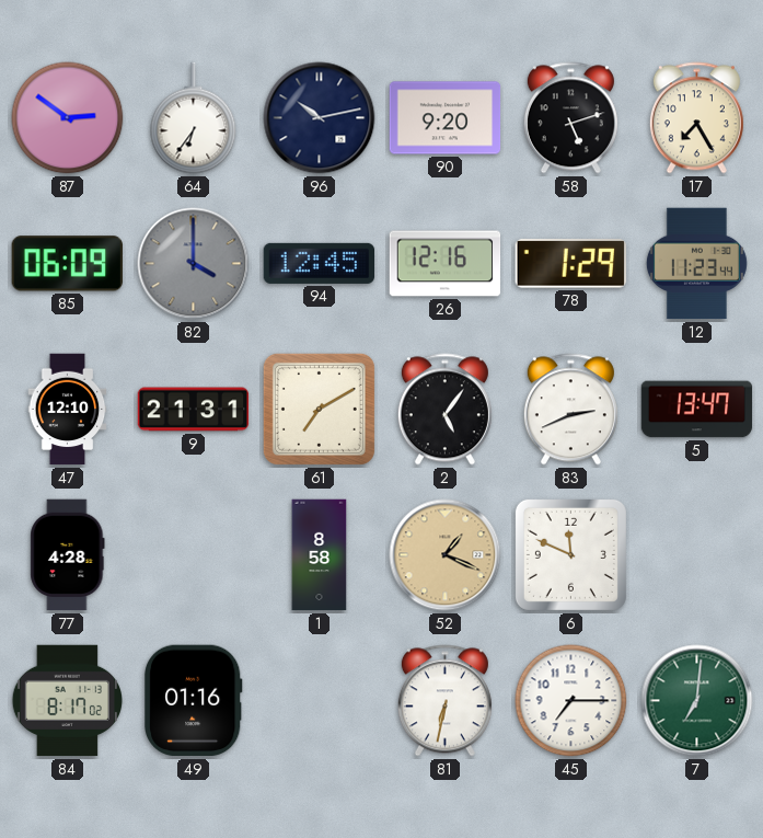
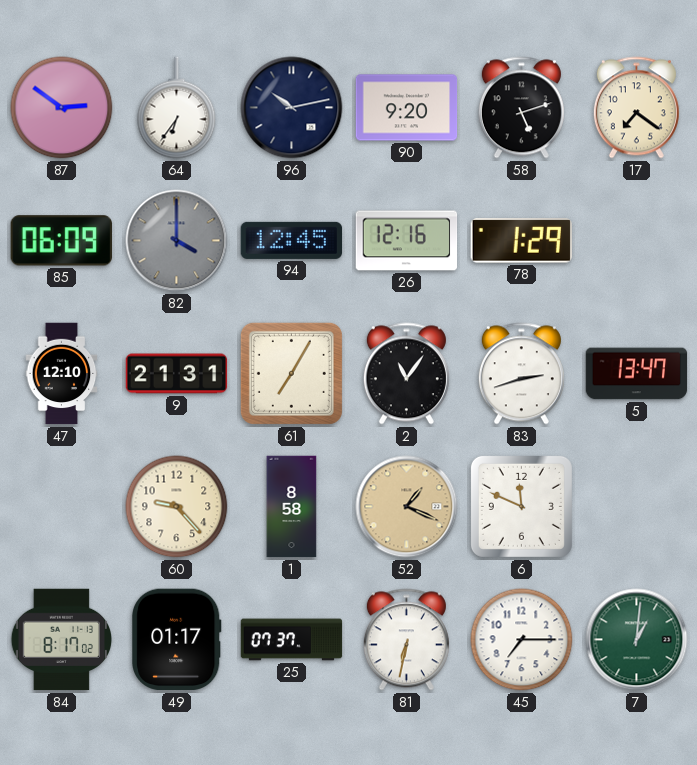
17: 7:25 -> 7:21 (636, 108)
12: 11:23 -> none (696, 264)
61: 7:10 -> 7:05 (291, 373)
2: 5:06 -> 11:06 (406, 374)
83: 2:41 -> 2:42 (521, 374)
77: 4:28 -> none (68, 555)
60: none -> 9:23 (177, 507)
49: 01:16 -> 01:17 (177, 640)
25: none -> 07:37 (292, 640)
7: 7:01 -> 1:01 (637, 640)
